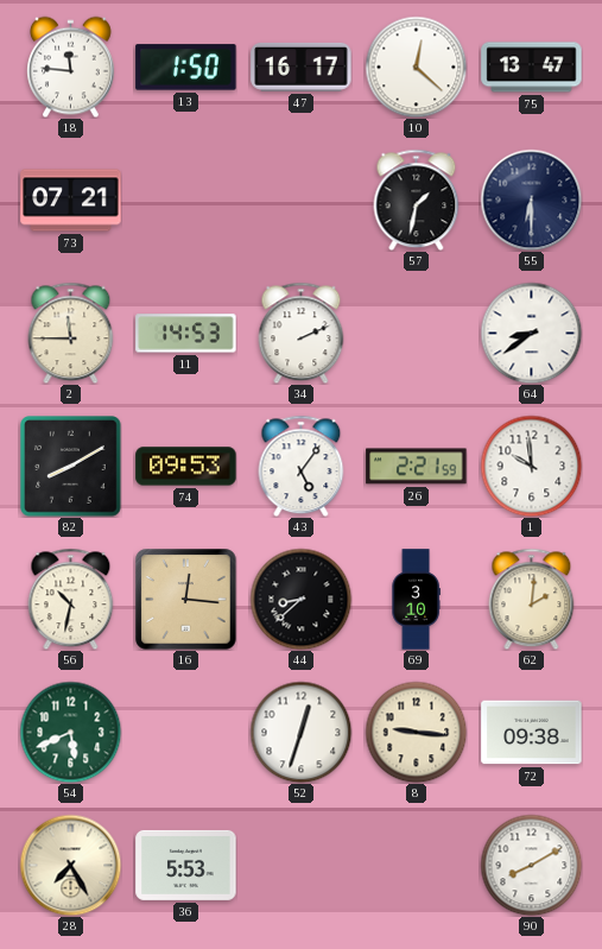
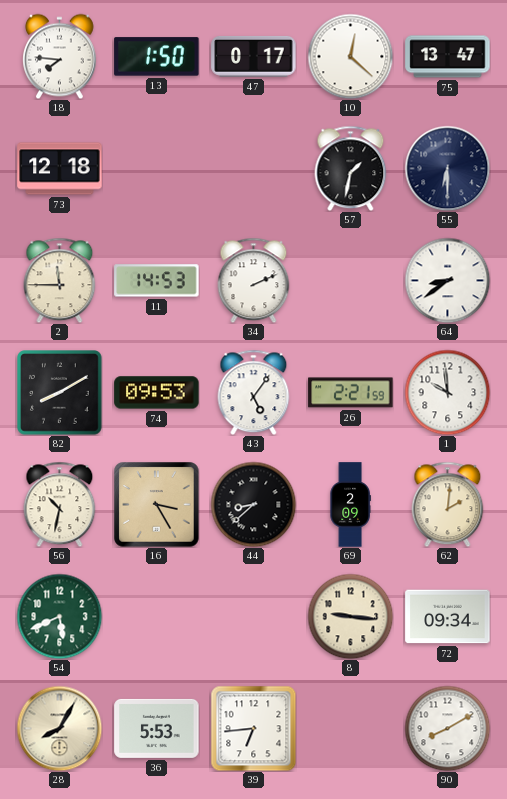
18: 11:46 -> 7:46 (60, 56)
47: 16:17 -> 0:17 (254, 56)
73: 07:21 -> 12:18 (60, 169)
16: 12:16 -> 3:25 (157, 505)
69: 3:10 -> 2:09 (350, 505)
52: 12:33 -> none (300, 732)
72: 09:38 -> 09:34 (448, 617)
28: 7:25 -> 8:05 (59, 728)
39: none -> 6:44 (253, 728)
